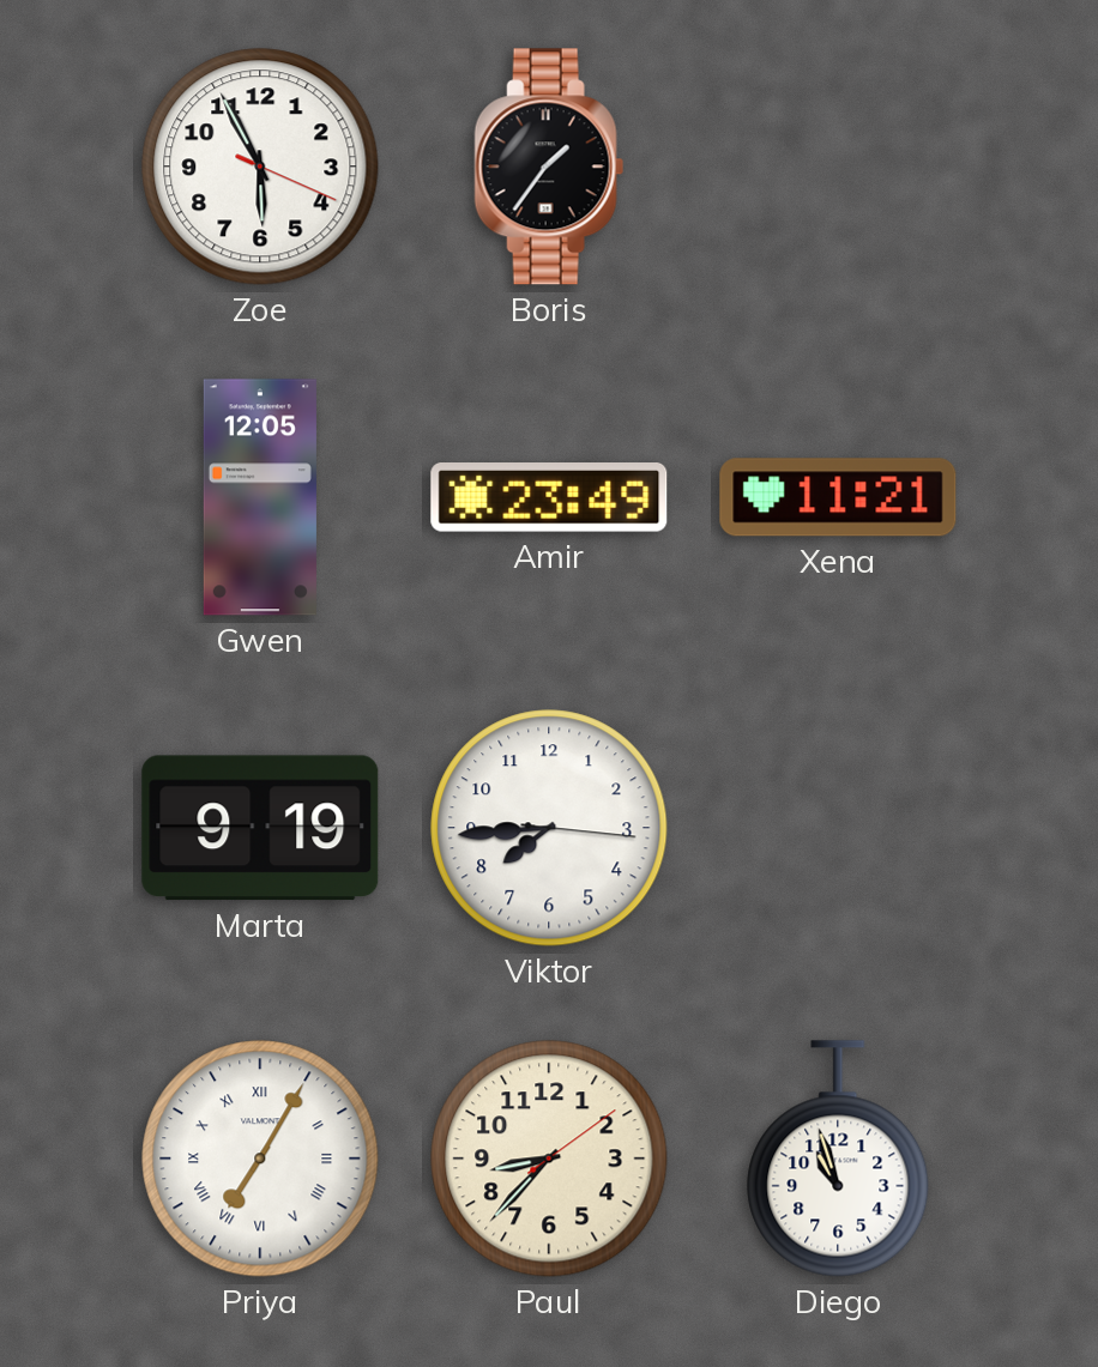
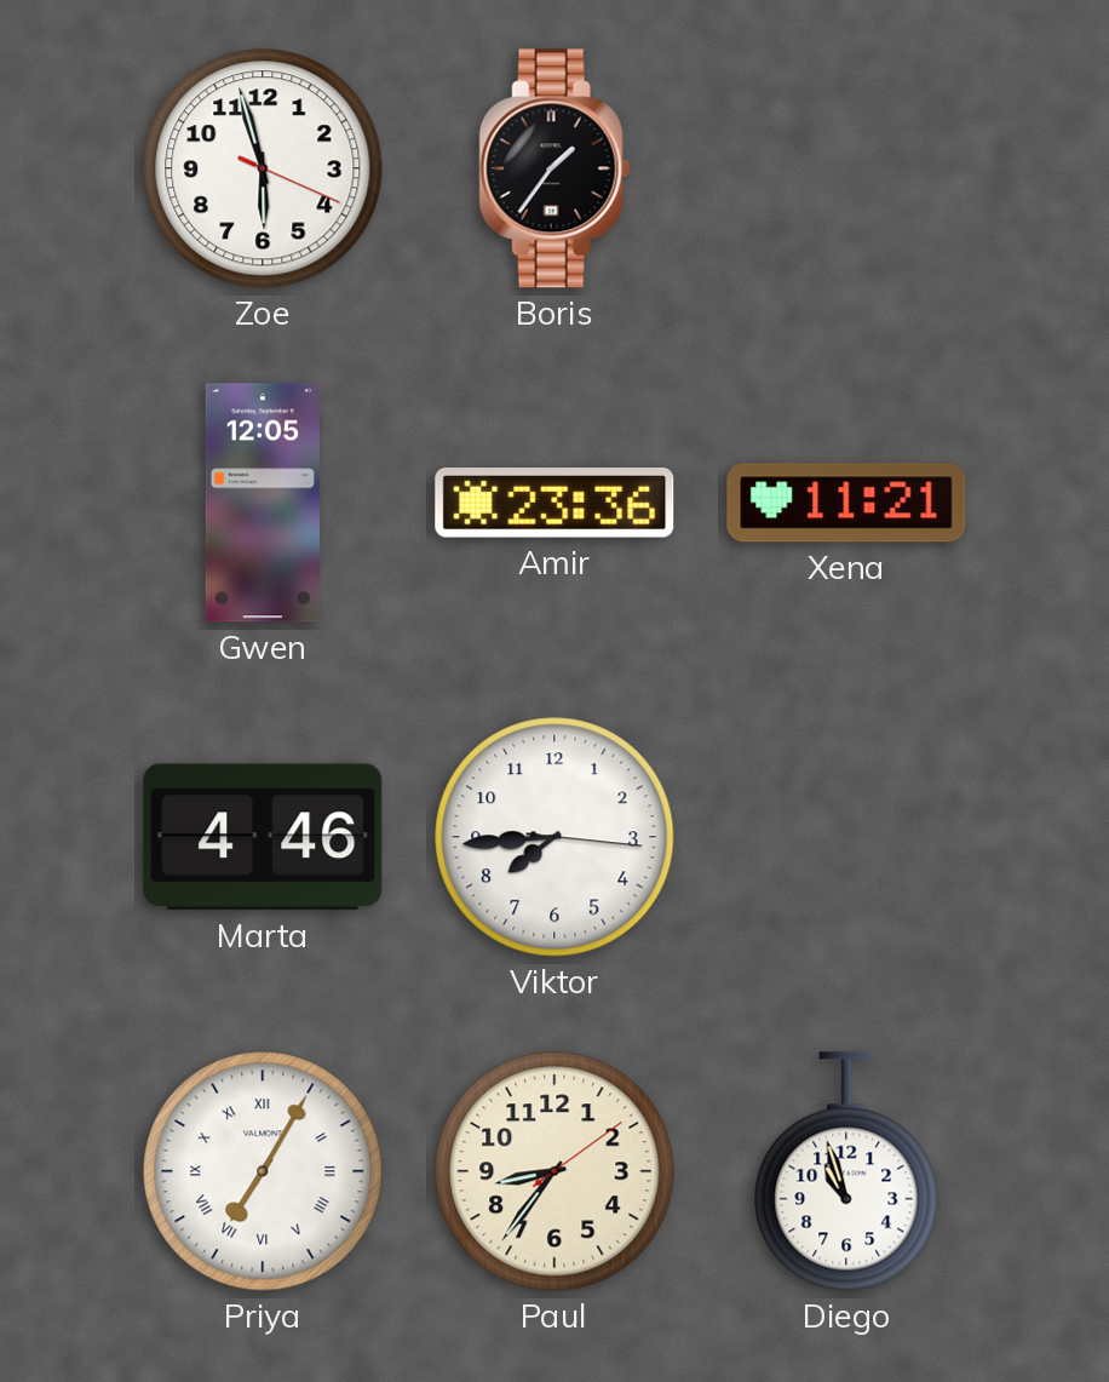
Zoe: 5:55 -> 5:57 (263, 168)
Amir: 23:49 -> 23:36 (554, 504)
Marta: 9:19 -> 4:46 (263, 837)
Paul: 8:37 -> 8:36 (554, 1171)
